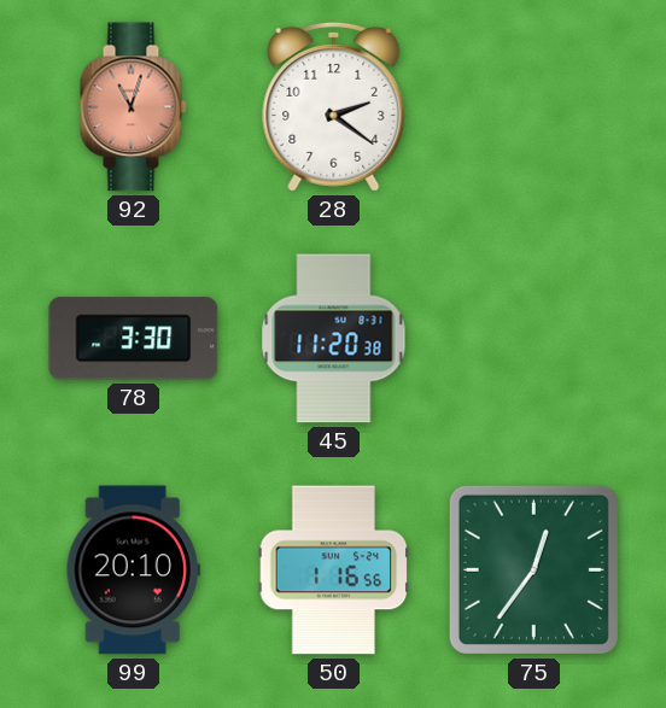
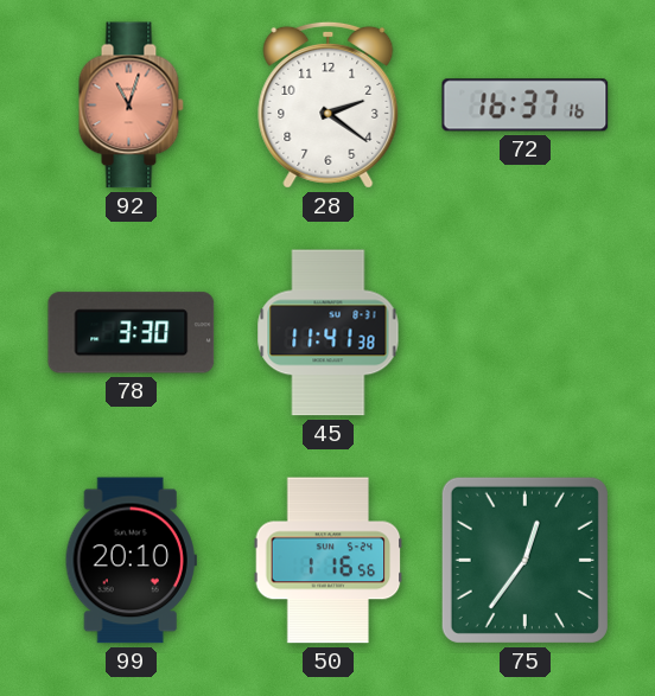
72: none -> 16:37 (526, 106)
45: 11:20 -> 11:41 (329, 333)
